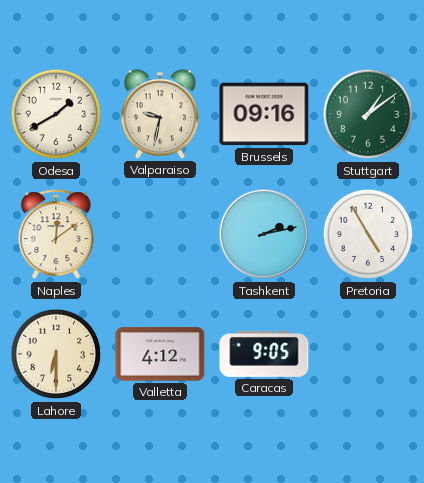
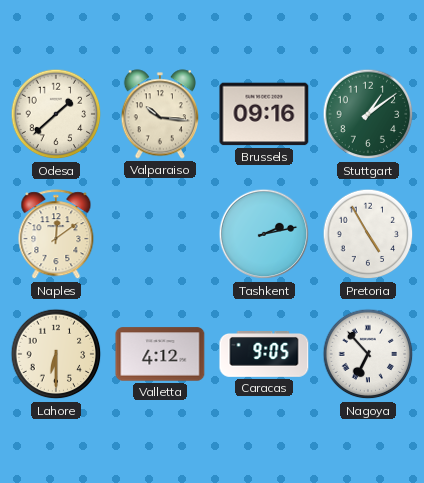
Odesa: 1:40 -> 1:38 (56, 114)
Valparaiso: 9:32 -> 10:16 (160, 114)
Nagoya: none -> 6:53 (368, 354)
